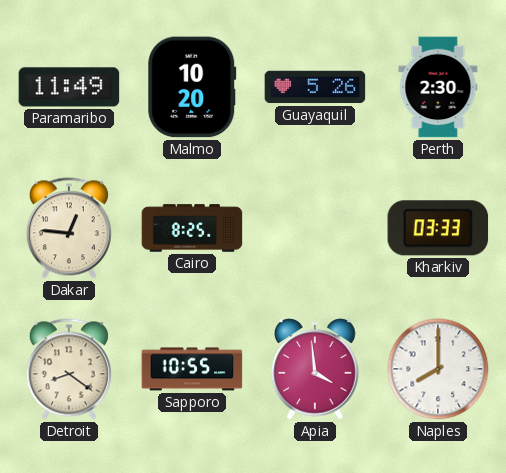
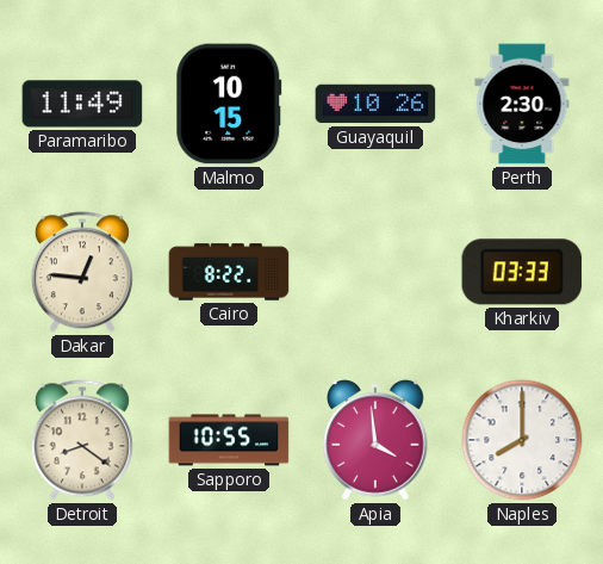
Malmo: 10:20 -> 10:15 (229, 104)
Guayaquil: 5:26 -> 10:26 (375, 104)
Cairo: 8:25 -> 8:22 (229, 272)
